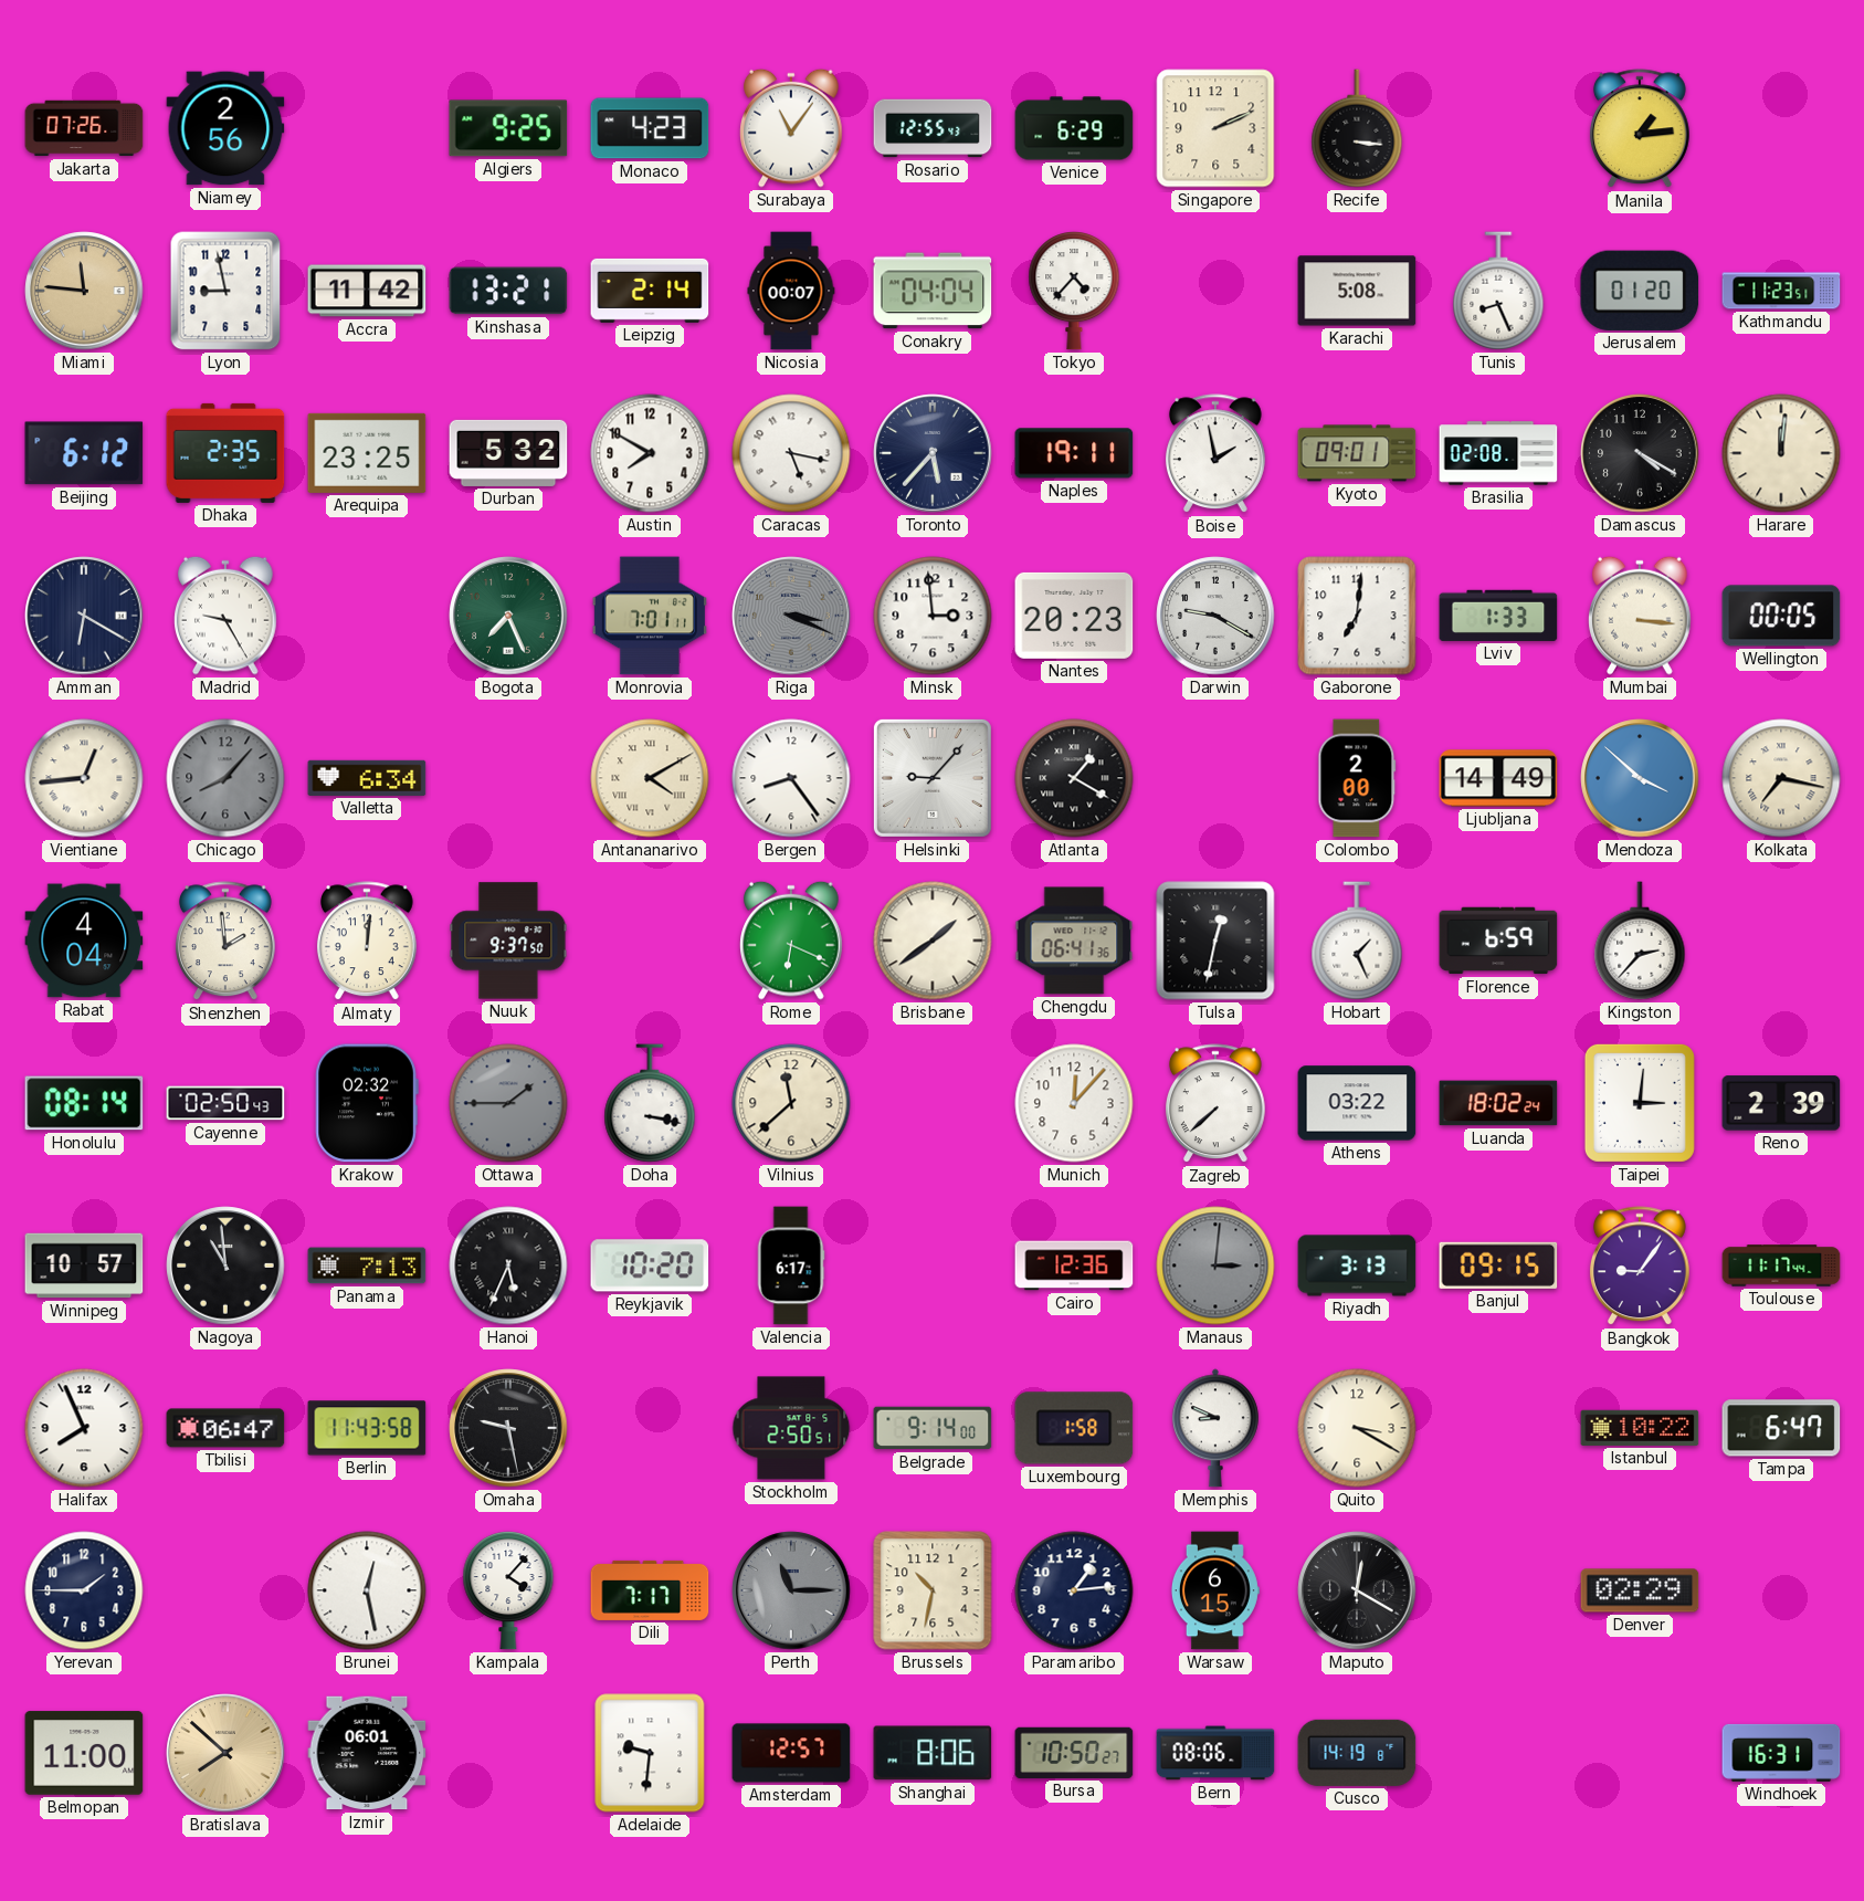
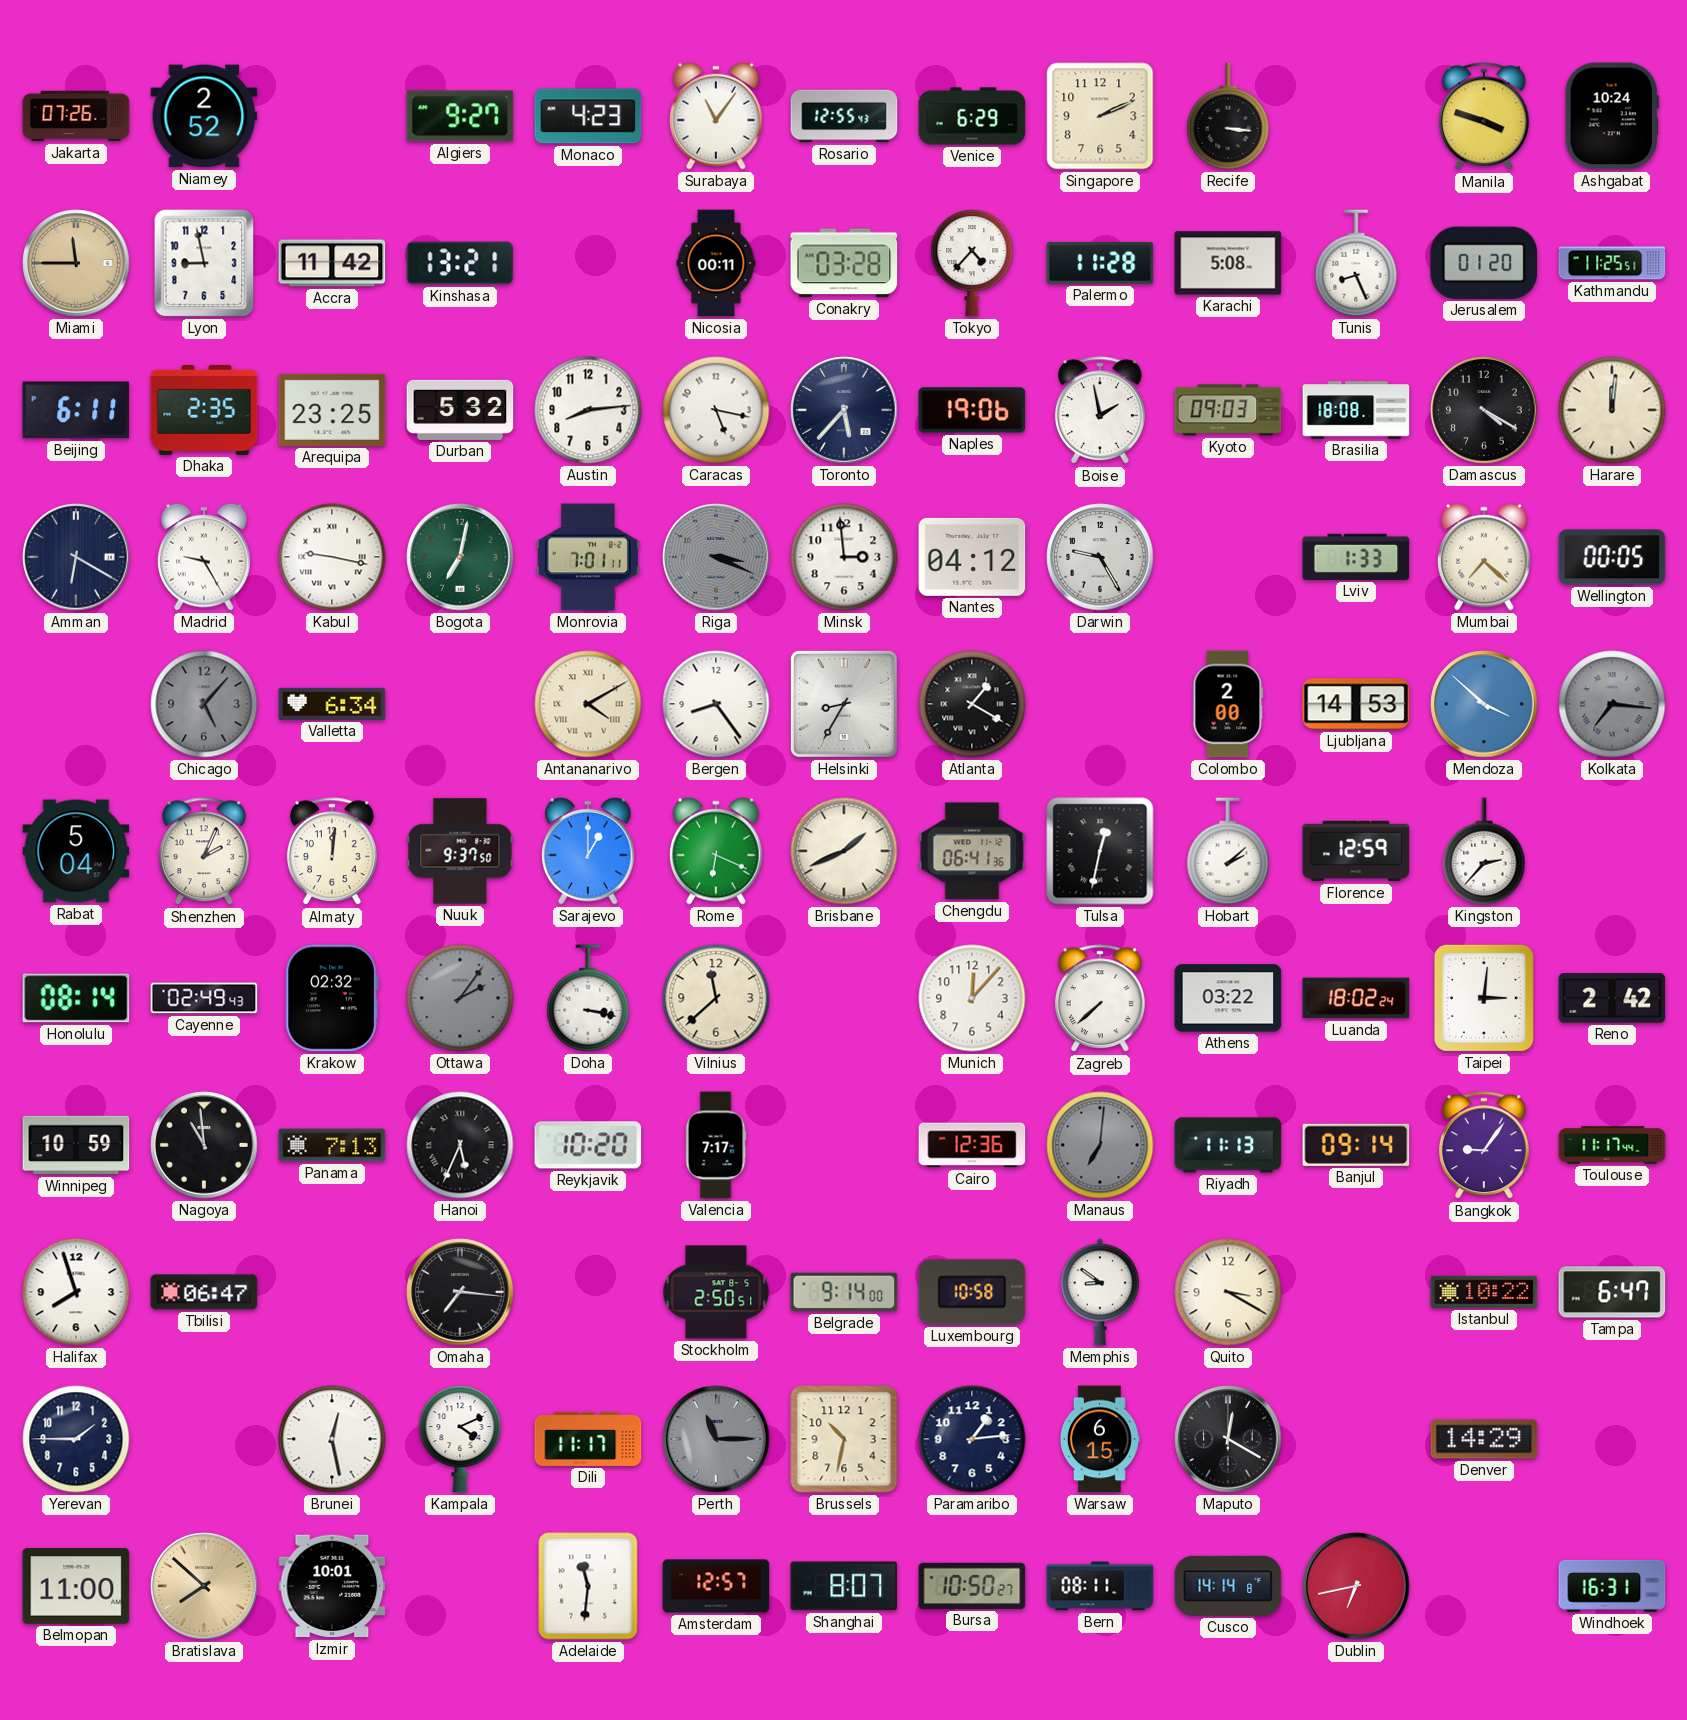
Niamey: 2:56 -> 2:52 (204, 116)
Algiers: 9:25 -> 9:27 (460, 116)
Manila: 1:14 -> 3:48 (1484, 117)
Ashgabat: none -> 10:24 (1612, 116)
Miami: 11:46 -> 11:45 (76, 263)
Leipzig: 2:14 -> none (650, 291)
Nicosia: 00:07 -> 00:11 (716, 263)
Conakry: 04:04 -> 03:28 (844, 263)
Palermo: none -> 11:28 (1100, 263)
Kathmandu: 11:23 -> 11:25 (1612, 263)
Beijing: 6:12 -> 6:11 (76, 410)
Austin: 7:50 -> 8:14 (588, 410)
Naples: 19:11 -> 19:06 (972, 410)
Kyoto: 09:01 -> 09:03 (1228, 410)
Brasilia: 02:08 -> 18:08 (1356, 410)
Kabul: none -> 9:17 (332, 557)
Bogota: 7:26 -> 7:02 (460, 557)
Nantes: 20:23 -> 04:12 (972, 557)
Darwin: 9:20 -> 9:25 (1100, 557)
Gaborone: 7:01 -> none (1357, 616)
Mumbai: 3:16 -> 7:22 (1484, 557)
Vientiane: 12:44 -> none (84, 778)
Chicago: 8:07 -> 5:07 (204, 704)
Helsinki: 9:07 -> 8:35 (844, 704)
Ljubljana: 14:49 -> 14:53 (1356, 704)
Kolkata: 7:17 -> 7:16 (1612, 704)
Kolkata dial: cream -> grey (1612, 704)
Rabat: 4:04 -> 5:04 (76, 851)
Shenzhen: 1:59 -> 2:04 (204, 852)
Sarajevo: none -> 1:00 (588, 851)
Brisbane: 1:39 -> 1:41 (844, 851)
Hobart: 1:26 -> 2:08 (1228, 851)
Florence: 6:59 -> 12:59 (1356, 851)
Cayenne: 02:50 -> 02:49 (204, 998)
Ottawa: 1:45 -> 2:06 (460, 998)
Reno: 2:39 -> 2:42 (1612, 998)
Winnipeg: 10:57 -> 10:59 (76, 1145)
Valencia: 6:17 -> 7:17 (716, 1145)
Manaus: 3:01 -> 7:01 (1100, 1145)
Riyadh: 3:13 -> 11:13 (1228, 1145)
Banjul: 09:15 -> 09:14 (1356, 1145)
Halifax: 7:56 -> 7:57 (76, 1292)
Berlin: 11:43 -> none (367, 1428)
Omaha: 9:28 -> 7:16 (460, 1292)
Luxembourg: 1:58 -> 10:58 (972, 1292)
Memphis: 8:49 -> 8:51 (1100, 1292)
Kampala: 4:07 -> 4:11 (460, 1440)
Dili: 7:17 -> 11:17 (588, 1439)
Denver: 02:29 -> 14:29 (1484, 1439)
Izmir: 06:01 -> 10:01 (332, 1586)
Adelaide: 9:31 -> 11:31 (588, 1586)
Shanghai: 8:06 -> 8:07 (844, 1586)
Bern: 08:06 -> 08:11 (1100, 1586)
Cusco: 14:19 -> 14:14 (1228, 1586)
Dublin: none -> 6:43 (1356, 1586)
